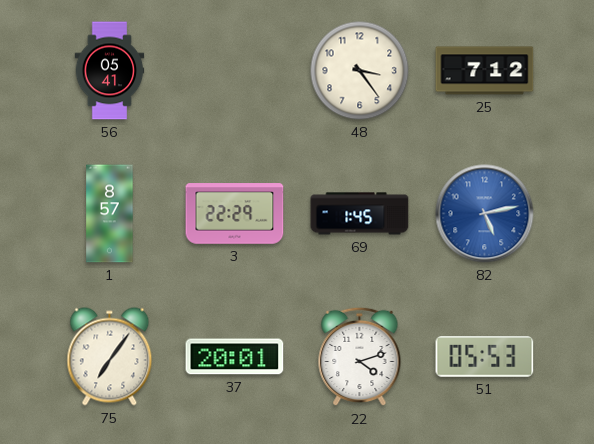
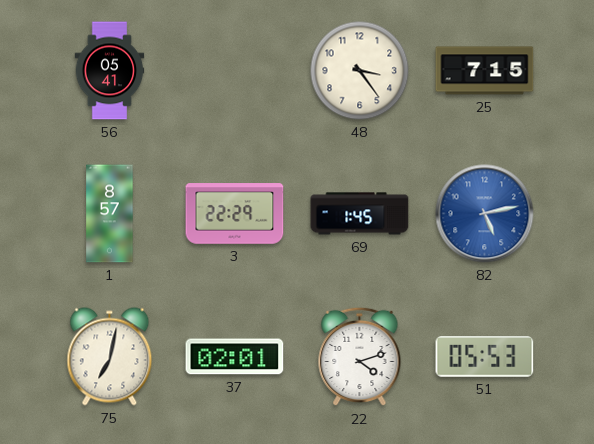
25: 7:12 -> 7:15 (485, 71)
75: 7:06 -> 7:02 (110, 357)
37: 20:01 -> 02:01 (235, 357)
